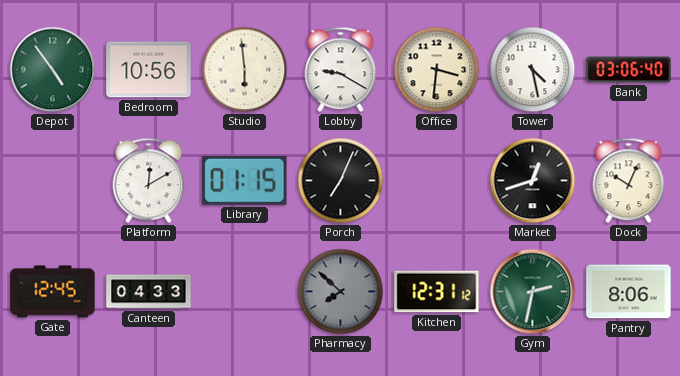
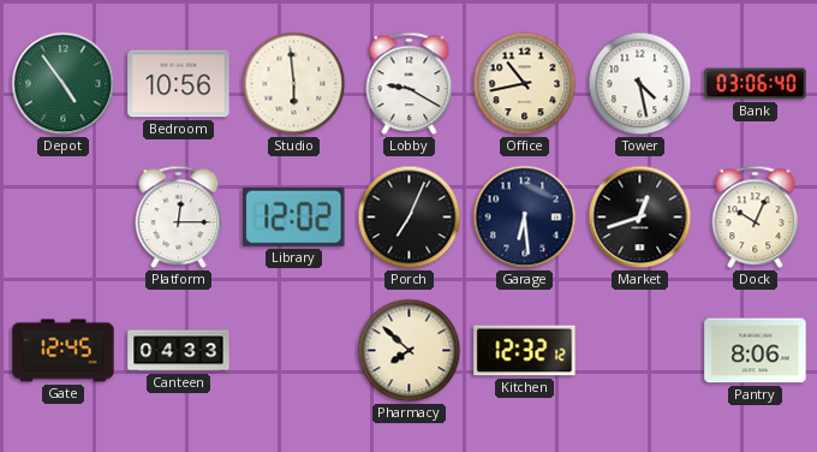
Office: 3:31 -> 10:43 (525, 84)
Platform: 12:10 -> 12:15 (179, 218)
Library: 01:15 -> 12:02 (294, 216)
Garage: none -> 6:29 (525, 218)
Pharmacy dial: grey -> cream (410, 351)
Kitchen: 12:31 -> 12:32 (525, 351)
Gym: 2:32 -> none (533, 292)
